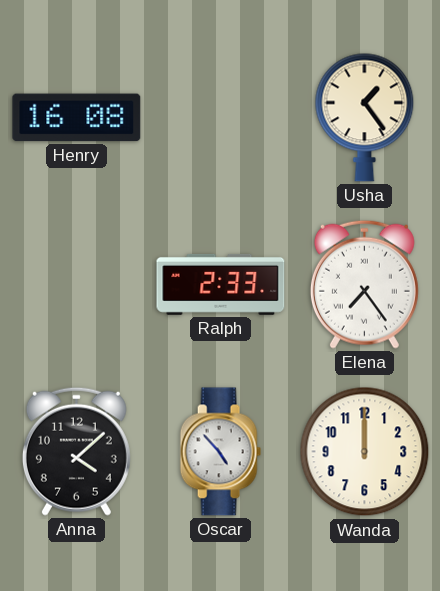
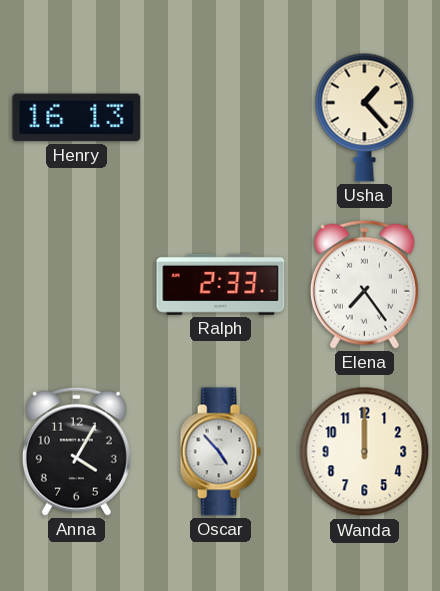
Henry: 16:08 -> 16:13 (77, 118)
Usha: 1:24 -> 1:23 (365, 117)
Anna: 4:08 -> 4:05 (76, 451)
